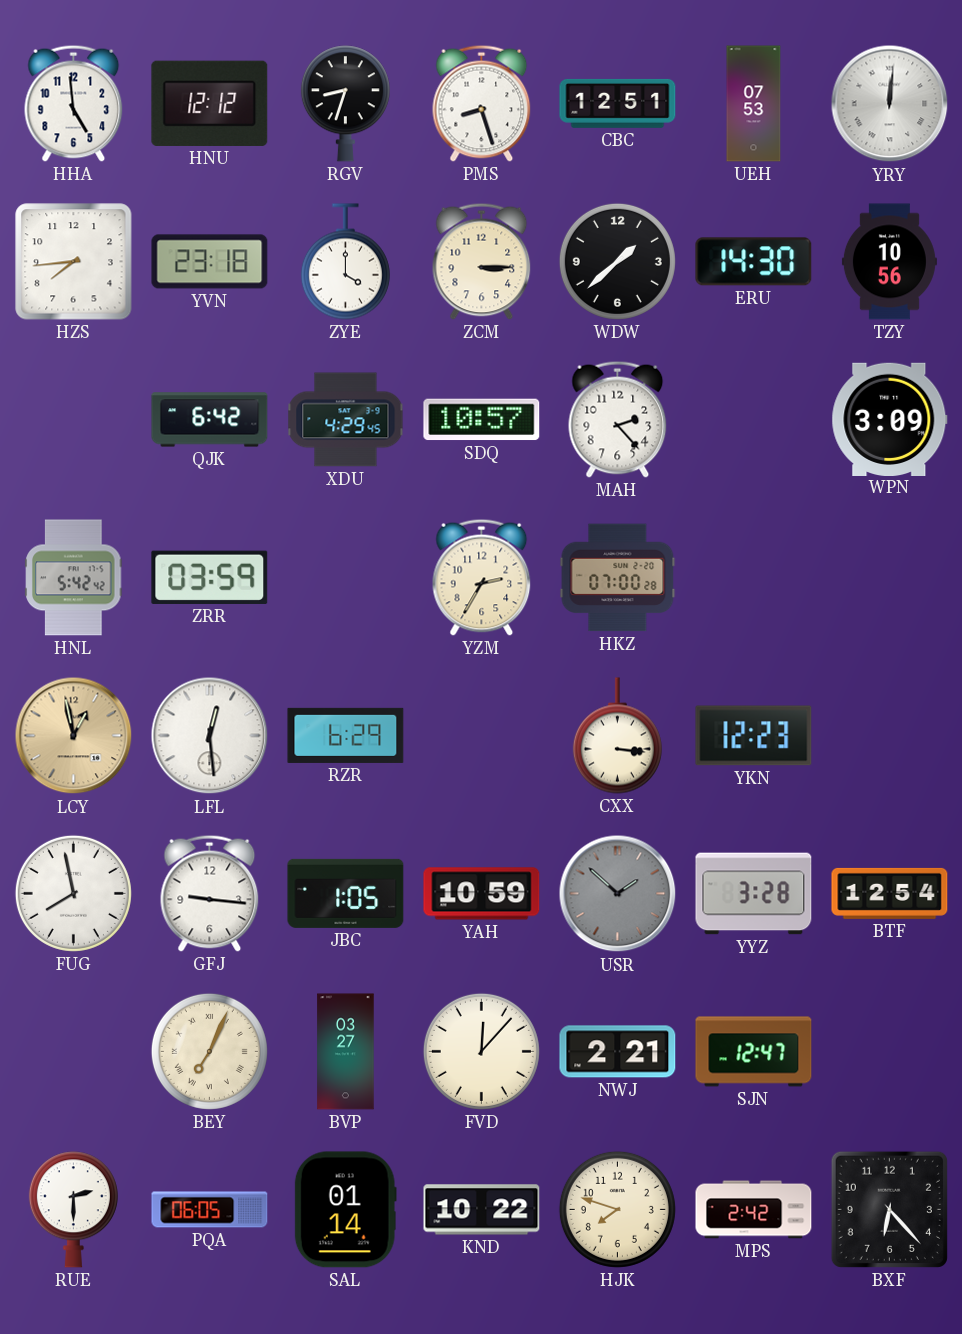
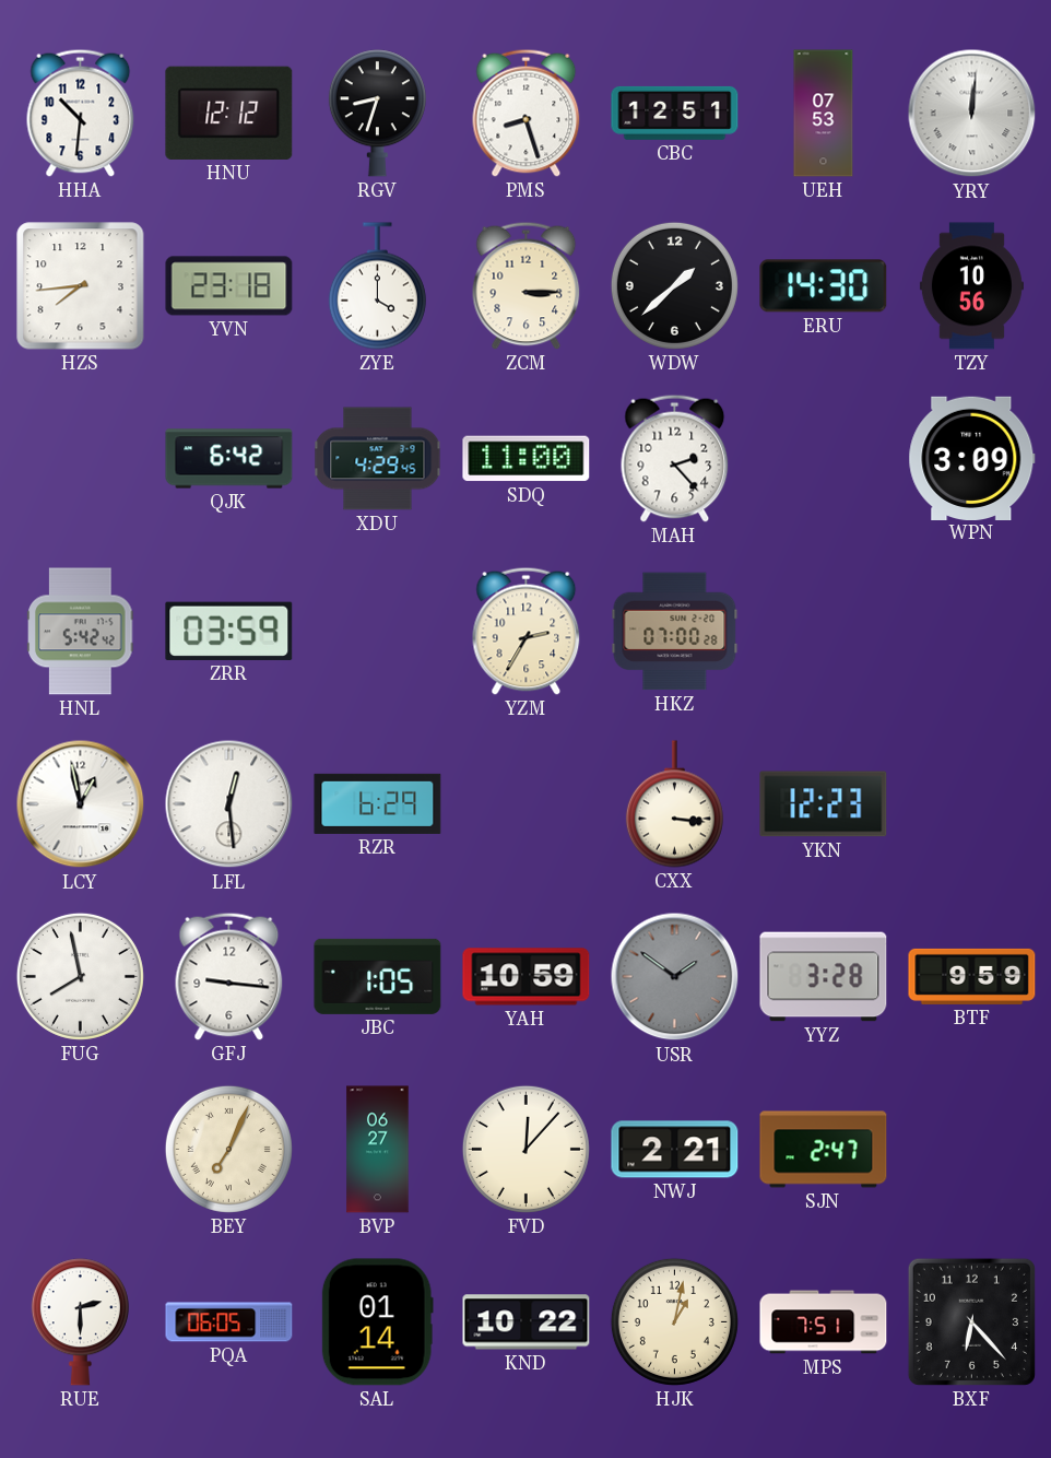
HHA: 4:59 -> 10:31 (81, 113)
SDQ: 10:57 -> 11:00 (527, 459)
LCY dial: champagne -> white (81, 804)
USR: 1:52 -> 1:51 (675, 977)
BTF: 12:54 -> 9:59 (972, 976)
BVP: 03:27 -> 06:27 (378, 1150)
SJN: 12:47 -> 2:47 (824, 1150)
HJK: 7:48 -> 1:02 (674, 1321)
MPS: 2:42 -> 7:51 (824, 1322)
